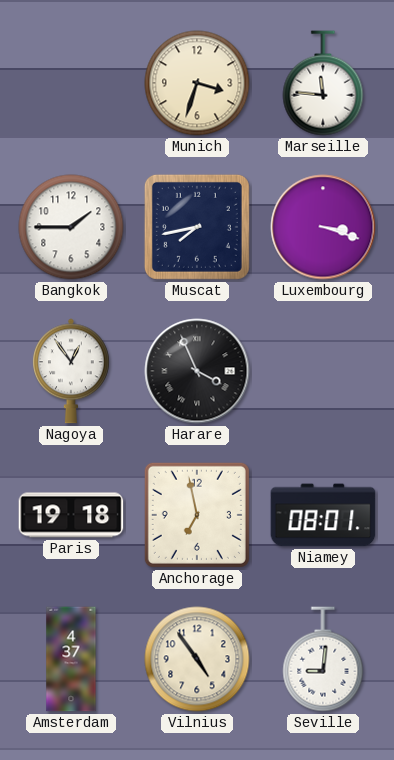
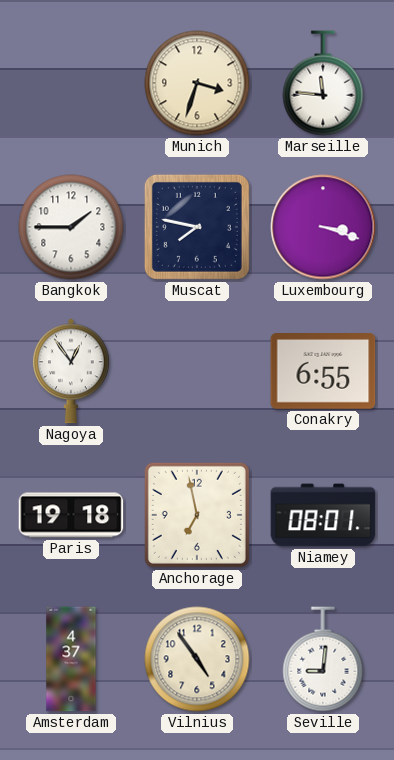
Muscat: 7:43 -> 7:47 (197, 227)
Harare: 3:56 -> none (197, 371)
Conakry: none -> 6:55 (323, 372)
